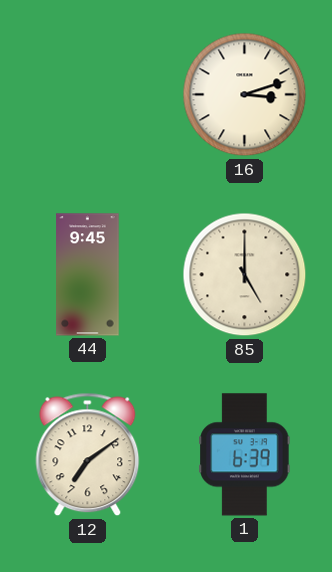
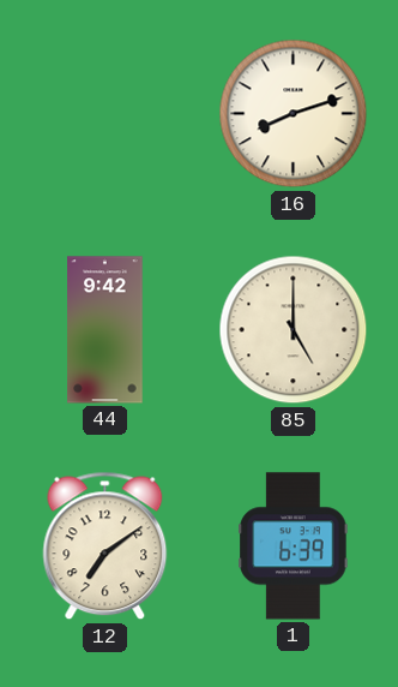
16: 3:12 -> 8:12 (294, 114)
44: 9:45 -> 9:42 (105, 330)
